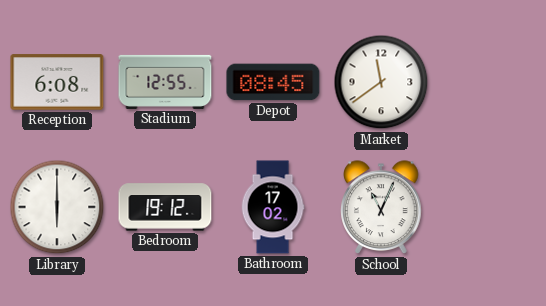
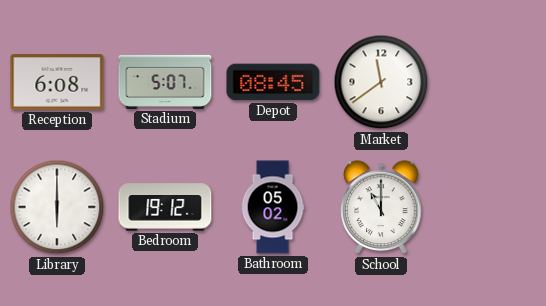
Stadium: 12:55 -> 5:07 (165, 82)
Bathroom: 17:02 -> 05:02 (273, 207)
School: 11:04 -> 11:00 (381, 208)
